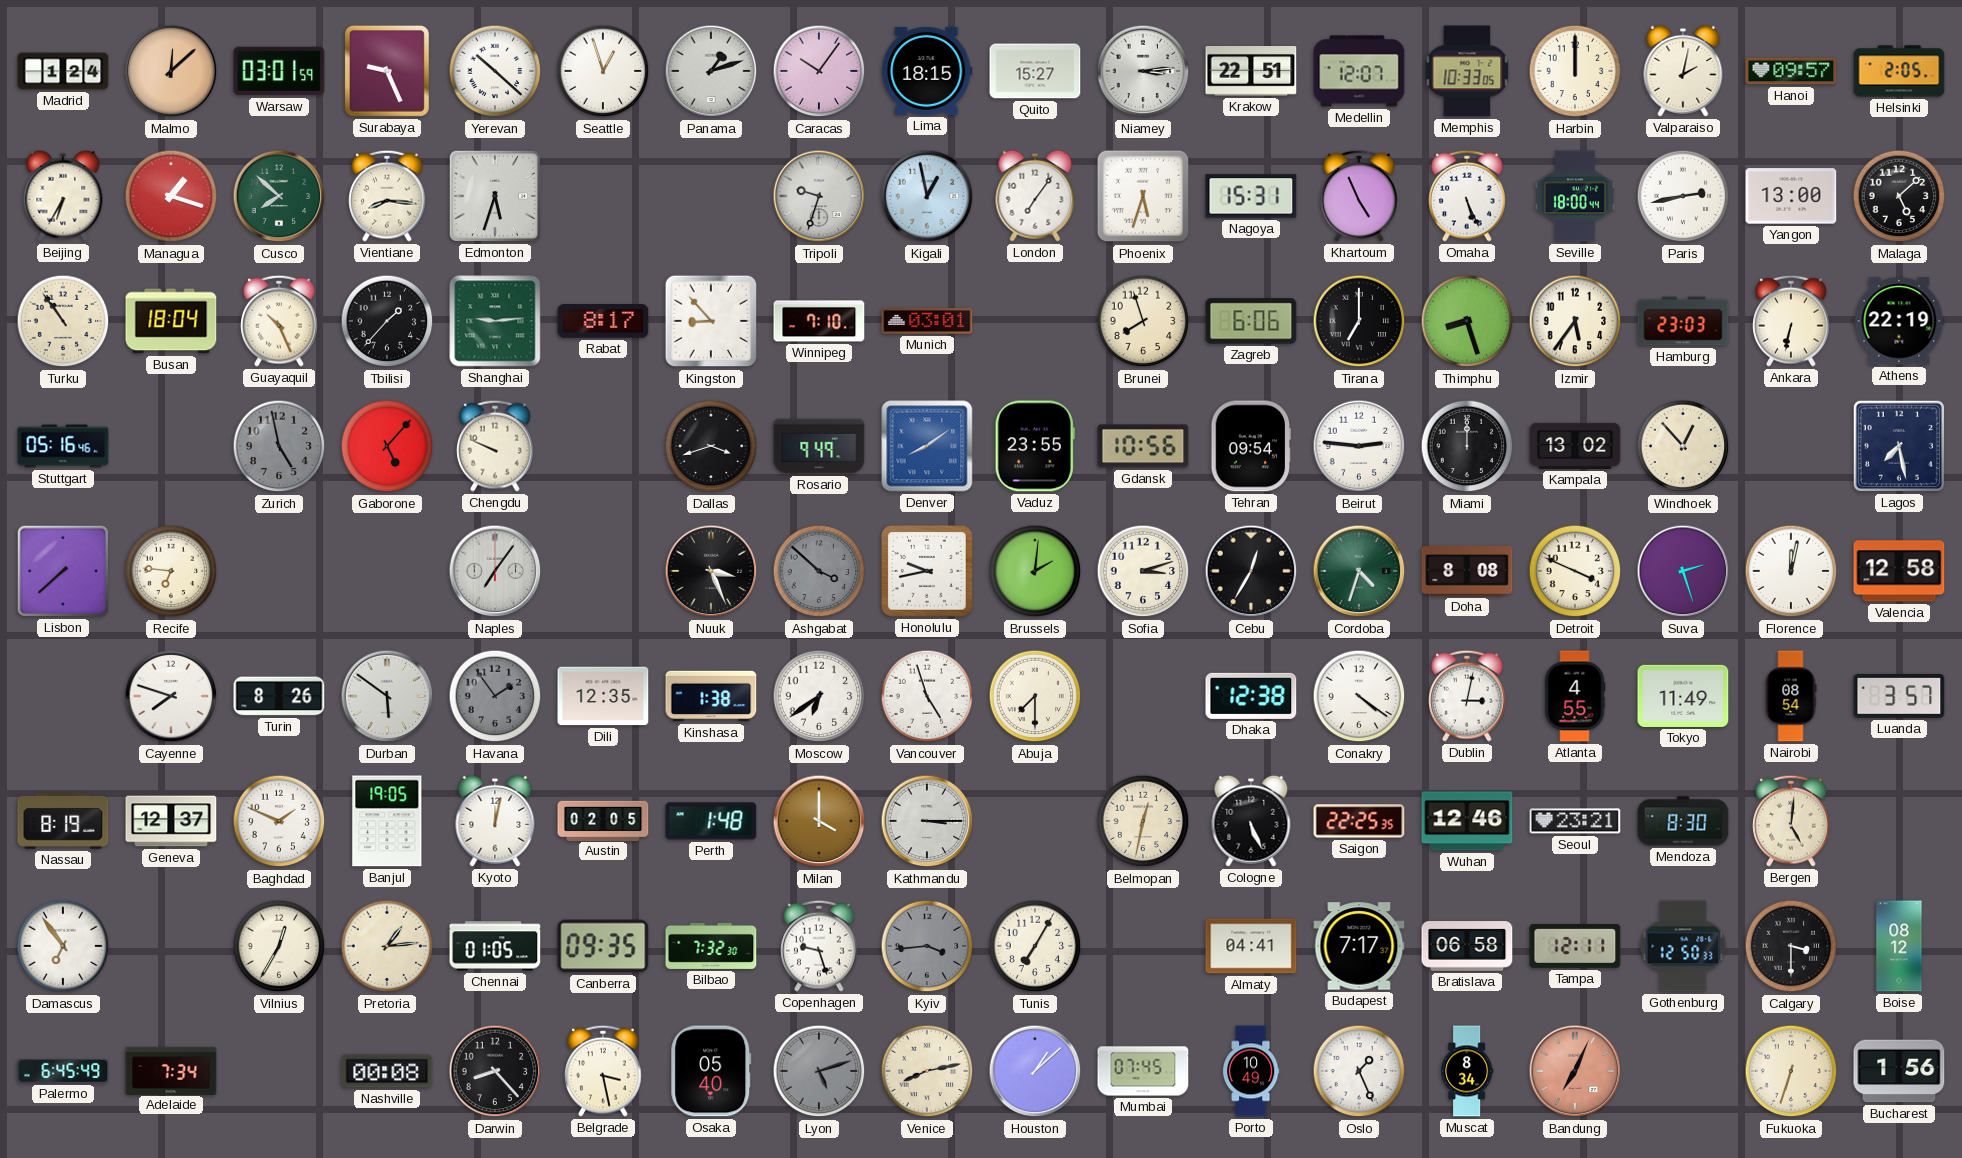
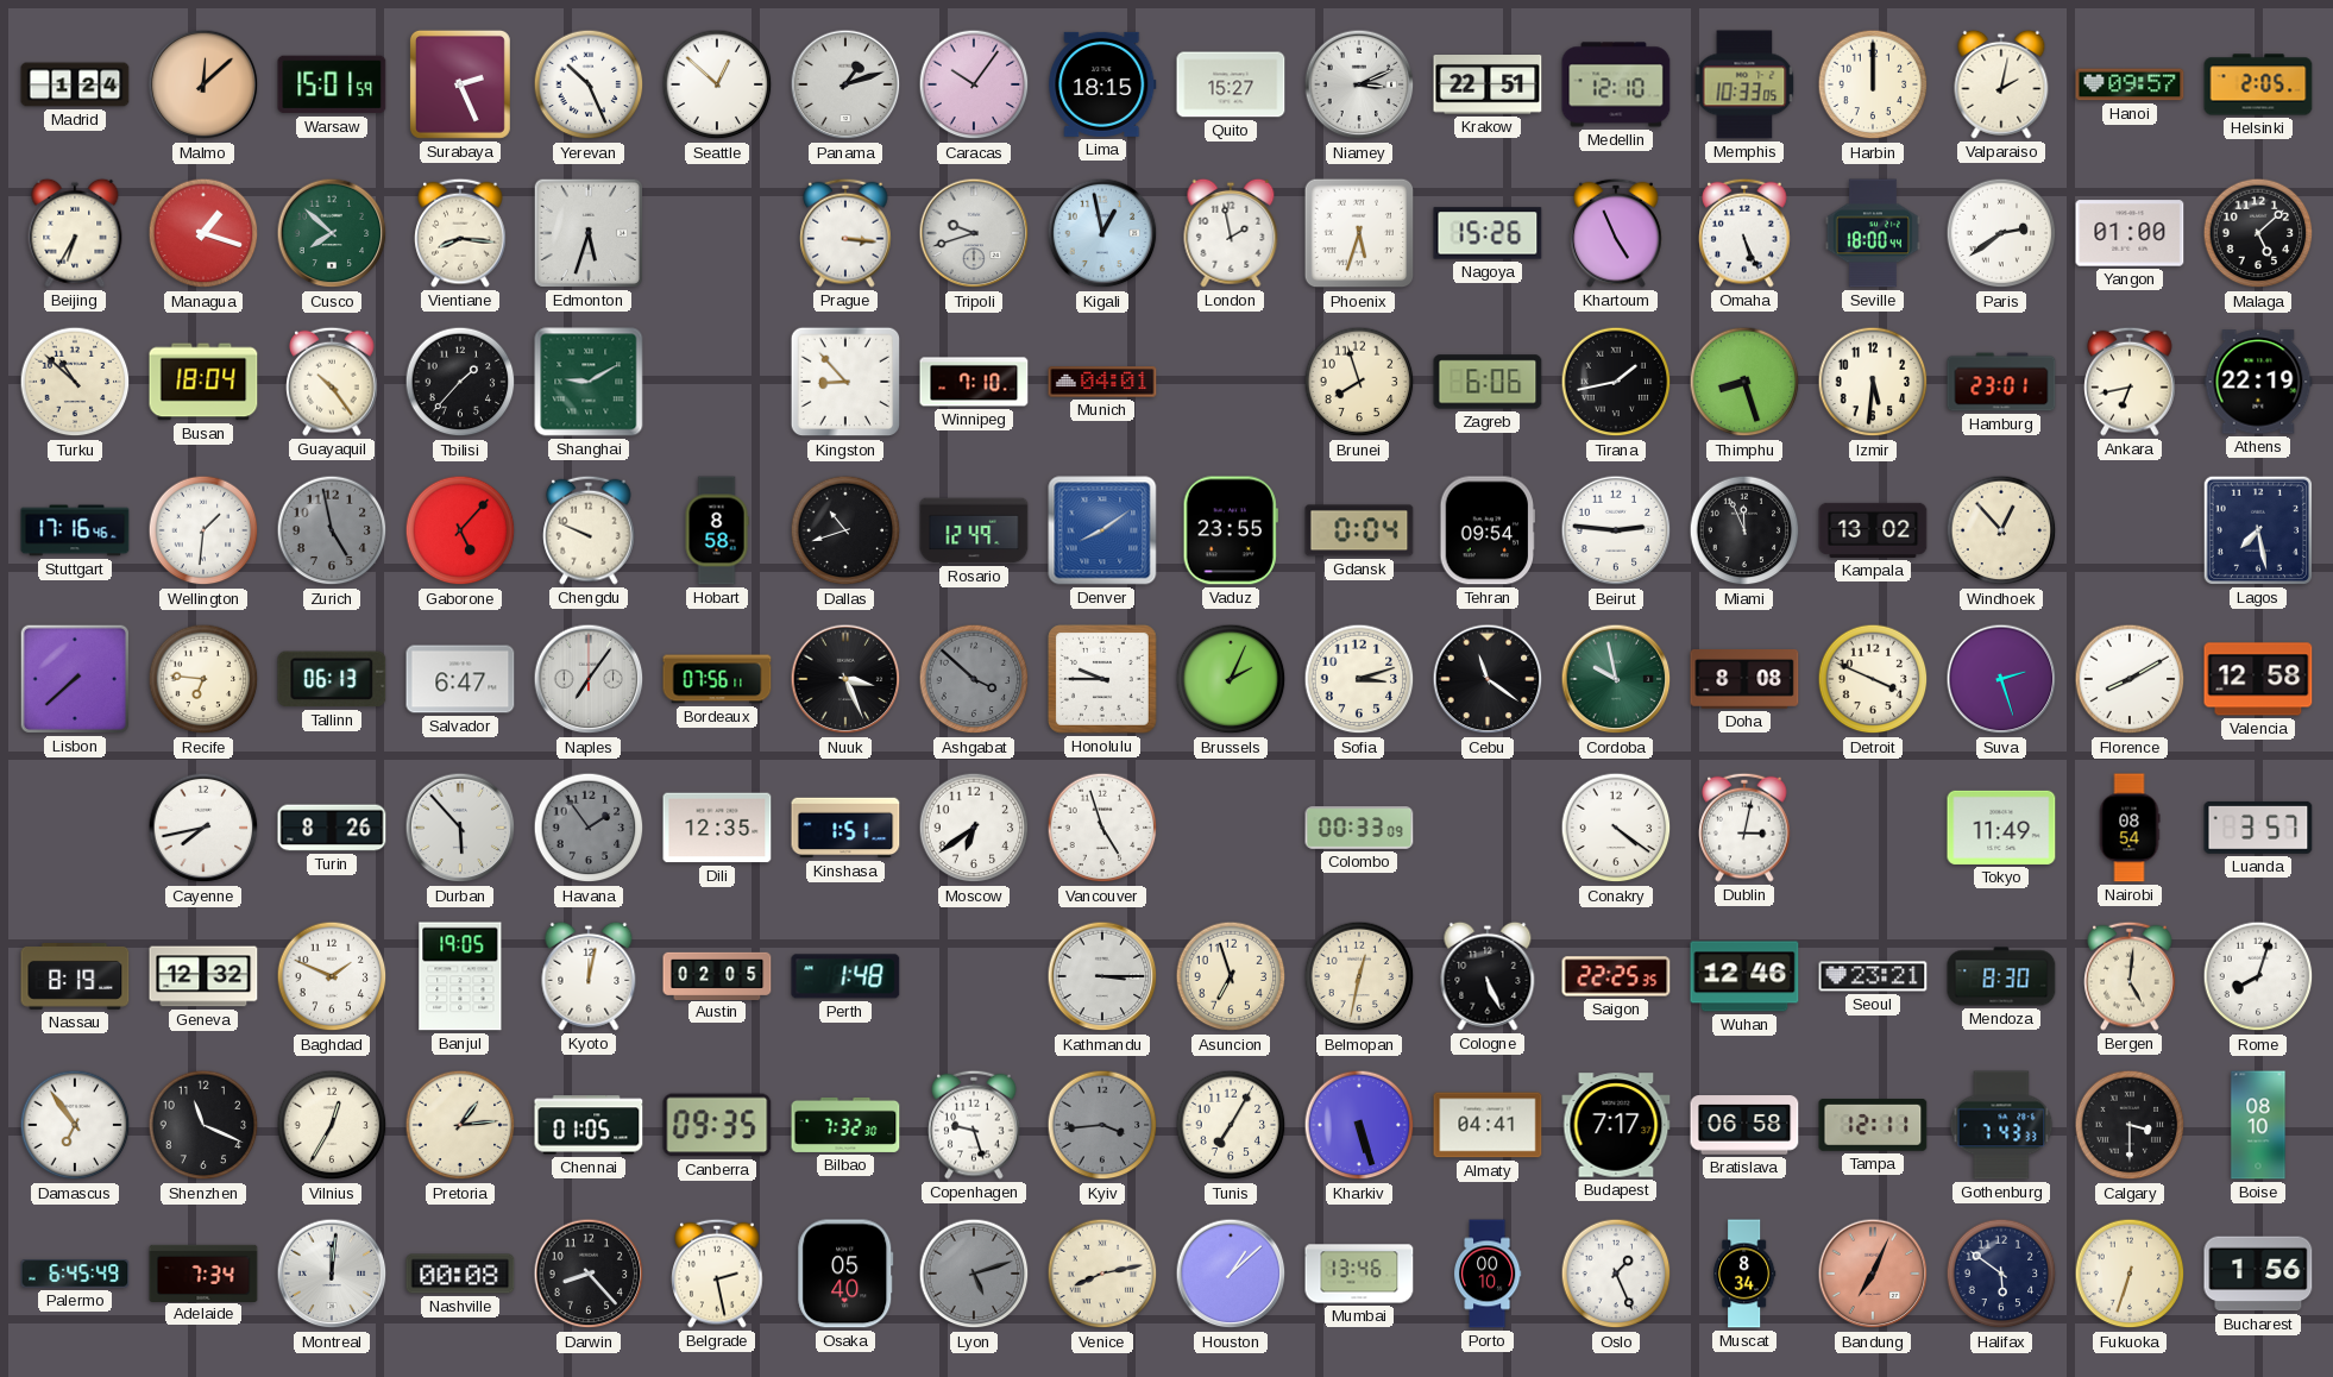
Warsaw: 03:01 -> 15:01 (332, 84)
Surabaya: 9:26 -> 2:26 (460, 84)
Yerevan: 10:22 -> 10:26 (589, 84)
Seattle: 12:57 -> 12:52 (717, 84)
Niamey: 3:14 -> 3:11 (1359, 84)
Medellin: 12:07 -> 12:10 (1616, 84)
Prague: none -> 3:16 (845, 233)
Tripoli: 9:33 -> 9:42 (974, 233)
London: 7:06 -> 1:58 (1231, 233)
Nagoya: 15:31 -> 15:26 (1488, 233)
Paris: 2:43 -> 2:39 (2001, 233)
Yangon: 13:00 -> 01:00 (2130, 233)
Turku: 10:54 -> 10:52 (75, 382)
Guayaquil: 10:26 -> 10:24 (332, 382)
Shanghai: 9:14 -> 9:10 (589, 382)
Rabat: 8:17 -> none (603, 321)
Munich: 03:01 -> 04:01 (1102, 382)
Tirana: 7:00 -> 1:43 (1616, 382)
Izmir: 5:36 -> 5:31 (1873, 382)
Hamburg: 23:03 -> 23:01 (2001, 382)
Ankara: 6:32 -> 6:43 (2130, 382)
Stuttgart: 05:16 -> 17:16 (75, 530)
Wellington: none -> 1:31 (203, 530)
Hobart: none -> 8:58 (717, 530)
Dallas: 3:42 -> 10:42 (845, 530)
Rosario: 9:49 -> 12:49 (974, 530)
Gdansk: 10:56 -> 0:04 (1359, 530)
Miami: 12:00 -> 11:56 (1744, 530)
Tallinn: none -> 06:13 (332, 679)
Salvador: none -> 6:47 (460, 679)
Bordeaux: none -> 07:56 (717, 679)
Honolulu: 9:43 -> 9:45 (1102, 679)
Brussels: 2:01 -> 2:04 (1231, 679)
Cebu: 12:35 -> 11:21 (1488, 679)
Cordoba: 4:33 -> 9:58 (1616, 679)
Florence: 12:02 -> 8:10 (2130, 679)
Cayenne: 7:48 -> 7:43 (203, 828)
Durban: 5:51 -> 5:53 (460, 828)
Kinshasa: 1:38 -> 1:51 (845, 828)
Abuja: 7:30 -> none (1035, 696)
Colombo: none -> 00:33 (1359, 828)
Dhaka: 12:38 -> none (1251, 696)
Atlanta: 4:55 -> none (1575, 696)
Geneva: 12:37 -> 12:32 (203, 976)
Milan: 4:00 -> none (819, 821)
Asuncion: none -> 6:57 (1231, 976)
Rome: none -> 8:03 (2258, 976)
Shenzhen: none -> 11:19 (203, 1125)
Kharkiv: none -> 5:27 (1359, 1125)
Gothenburg: 12:50 -> 7:43 (2001, 1125)
Boise: 08:12 -> 08:10 (2258, 1125)
Montreal: none -> 12:01 (332, 1274)
Belgrade: 3:28 -> 2:28 (717, 1274)
Mumbai: 07:45 -> 13:46 (1359, 1274)
Porto: 10:49 -> 00:10 (1488, 1274)
Halifax: none -> 5:51 (2001, 1274)
